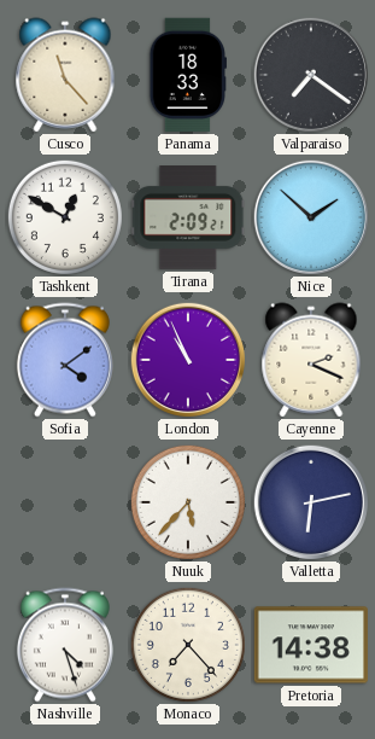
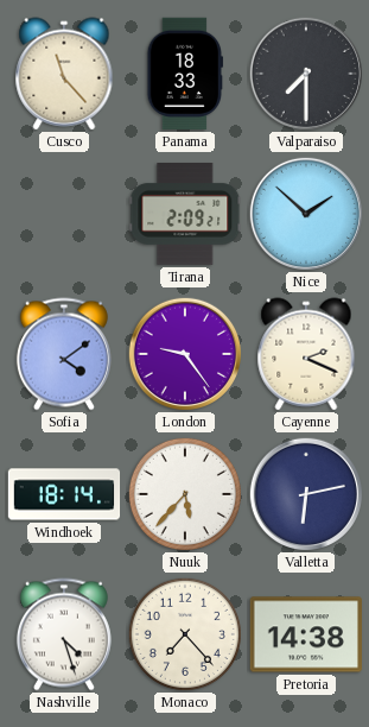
Valparaiso: 7:21 -> 7:30 (305, 72)
Tashkent: 12:50 -> none (65, 217)
London: 10:56 -> 9:24 (184, 353)
Windhoek: none -> 18:14 (64, 494)
